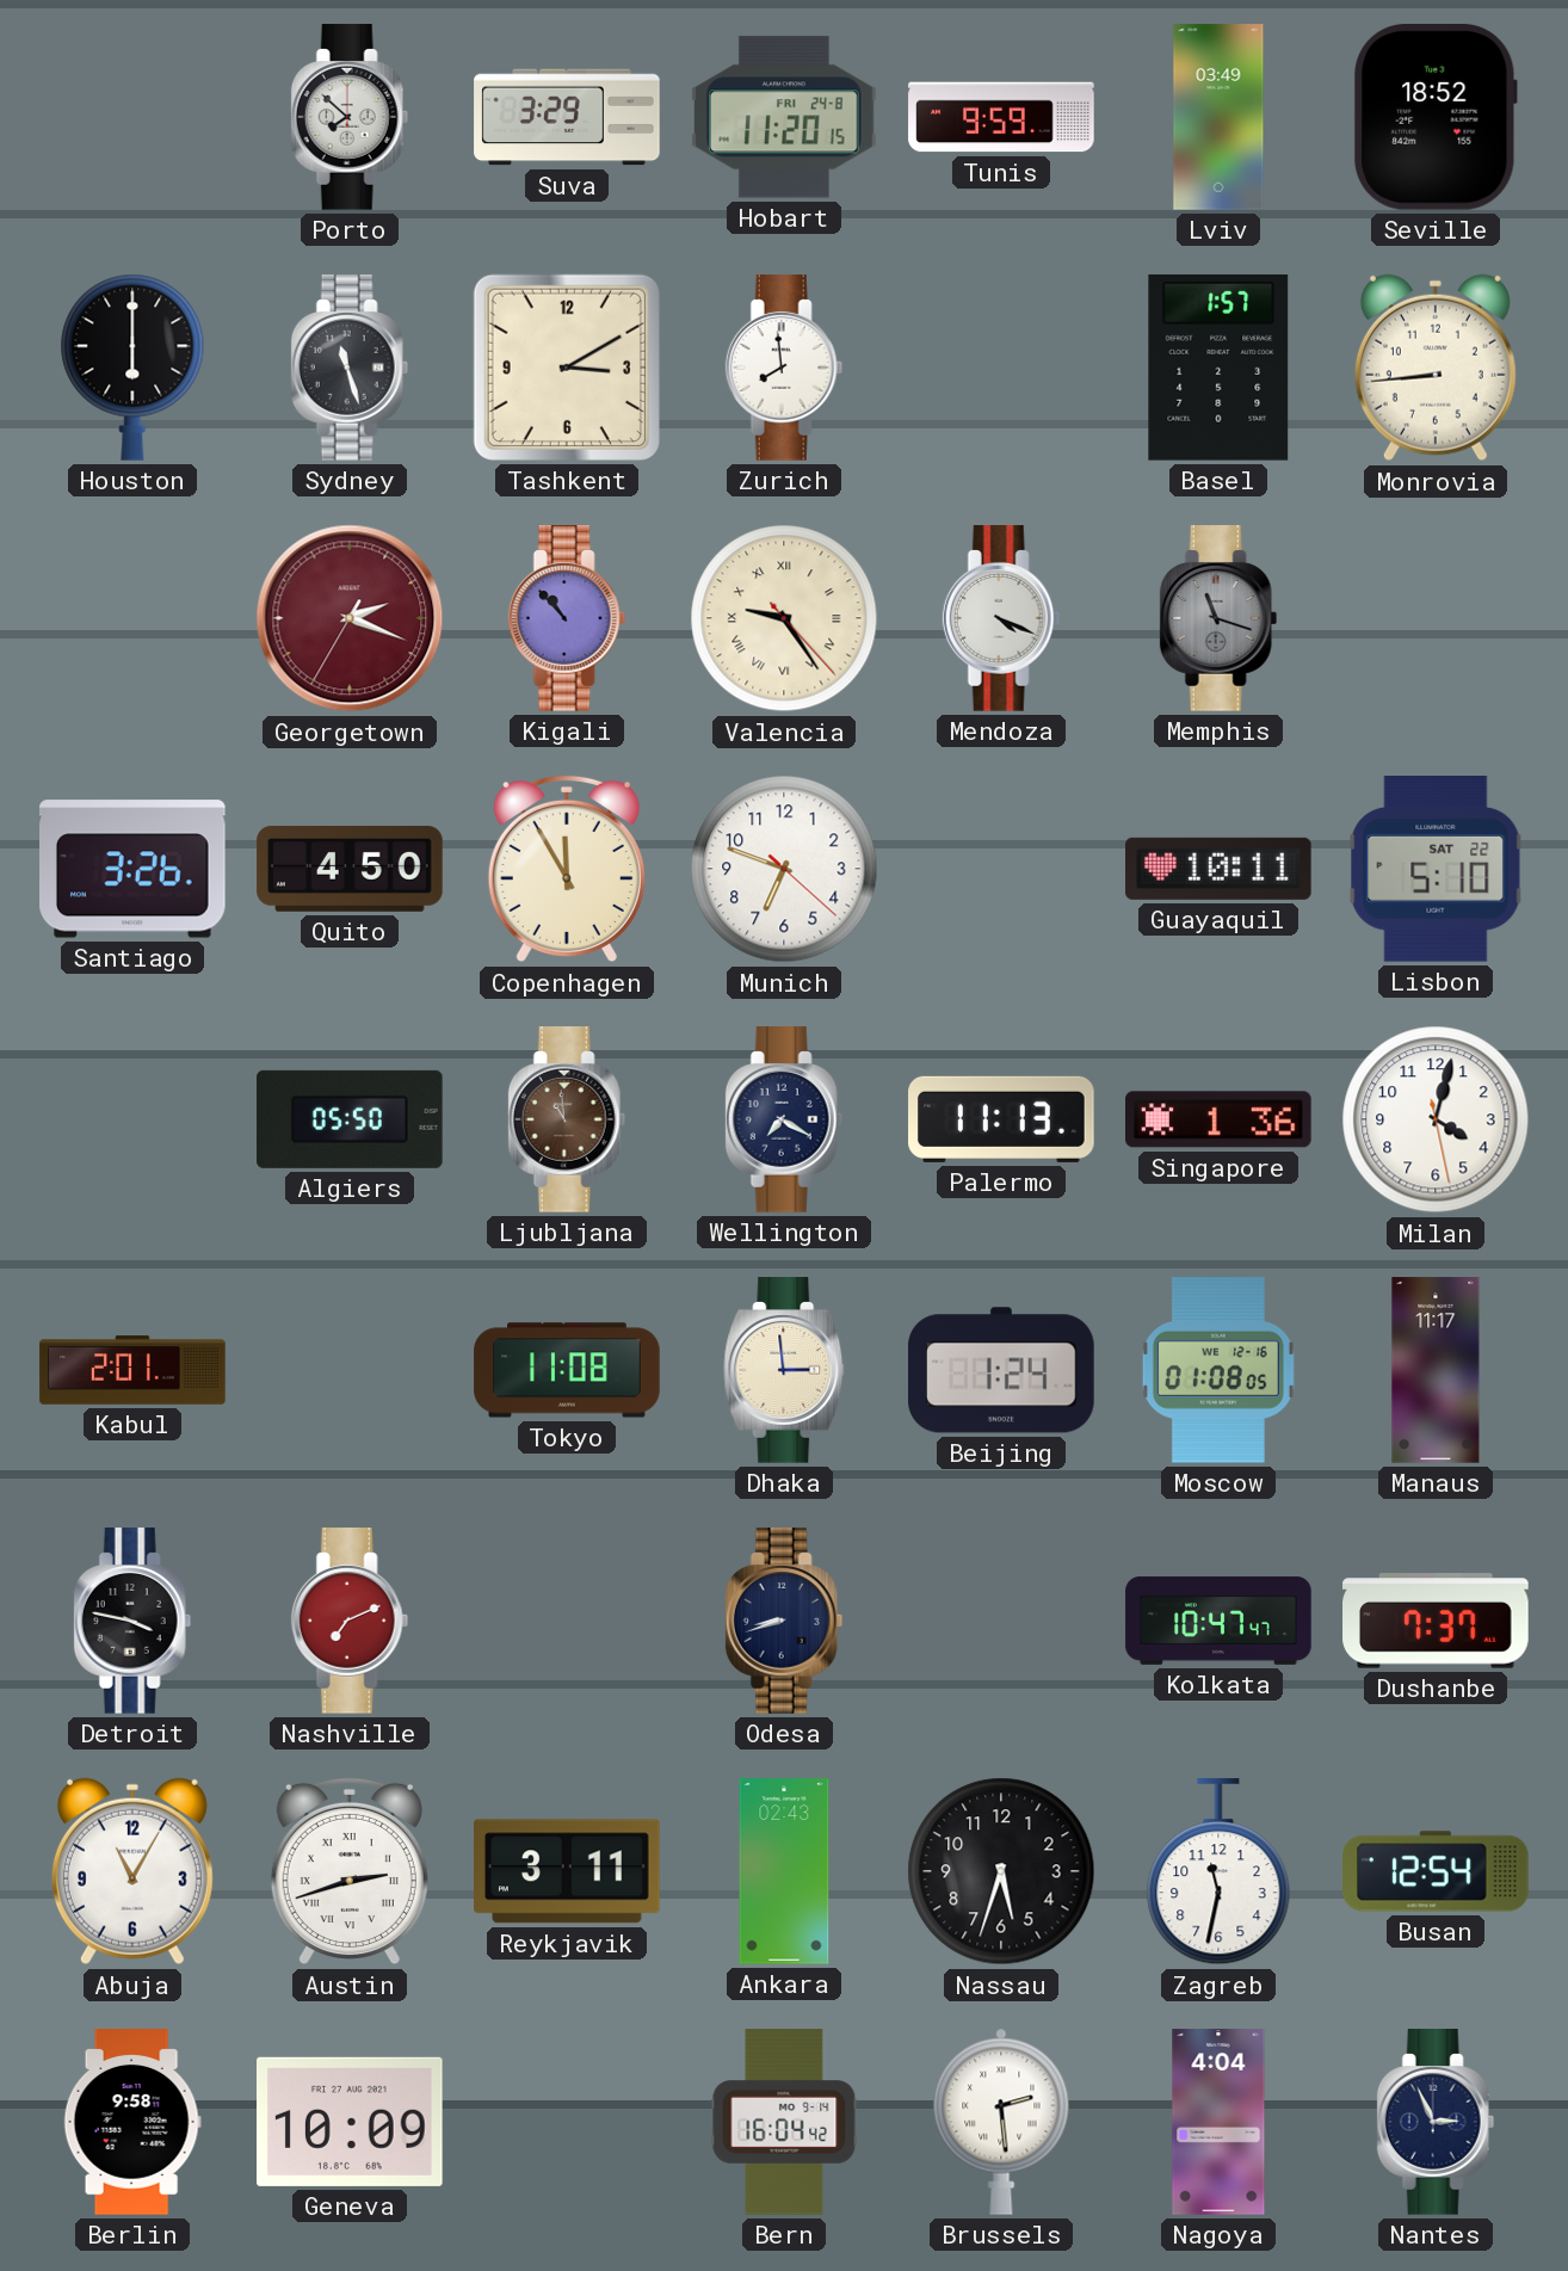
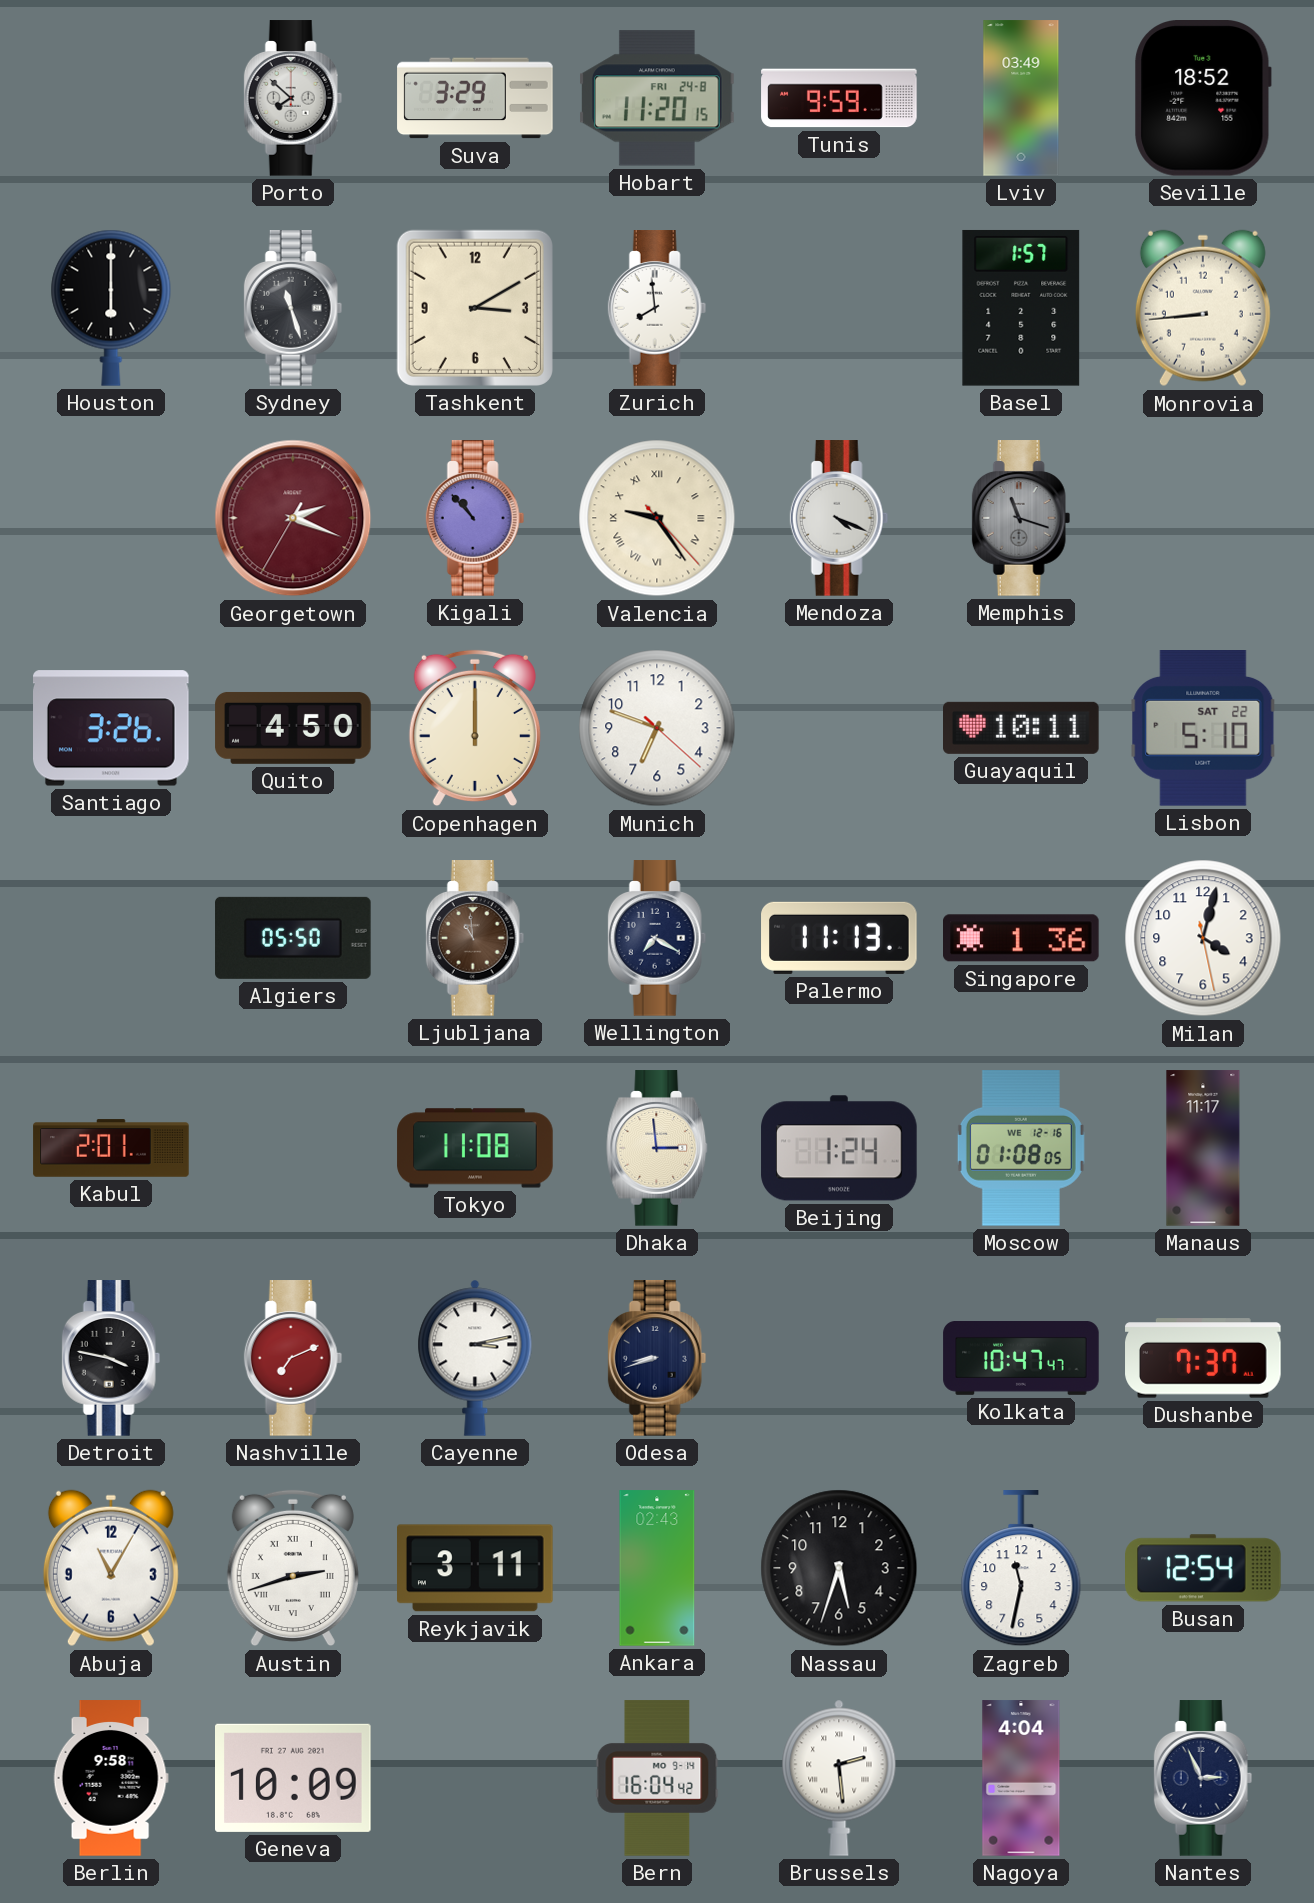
Copenhagen: 11:55 -> 12:00 (475, 728)
Cayenne: none -> 3:13 (475, 1358)
